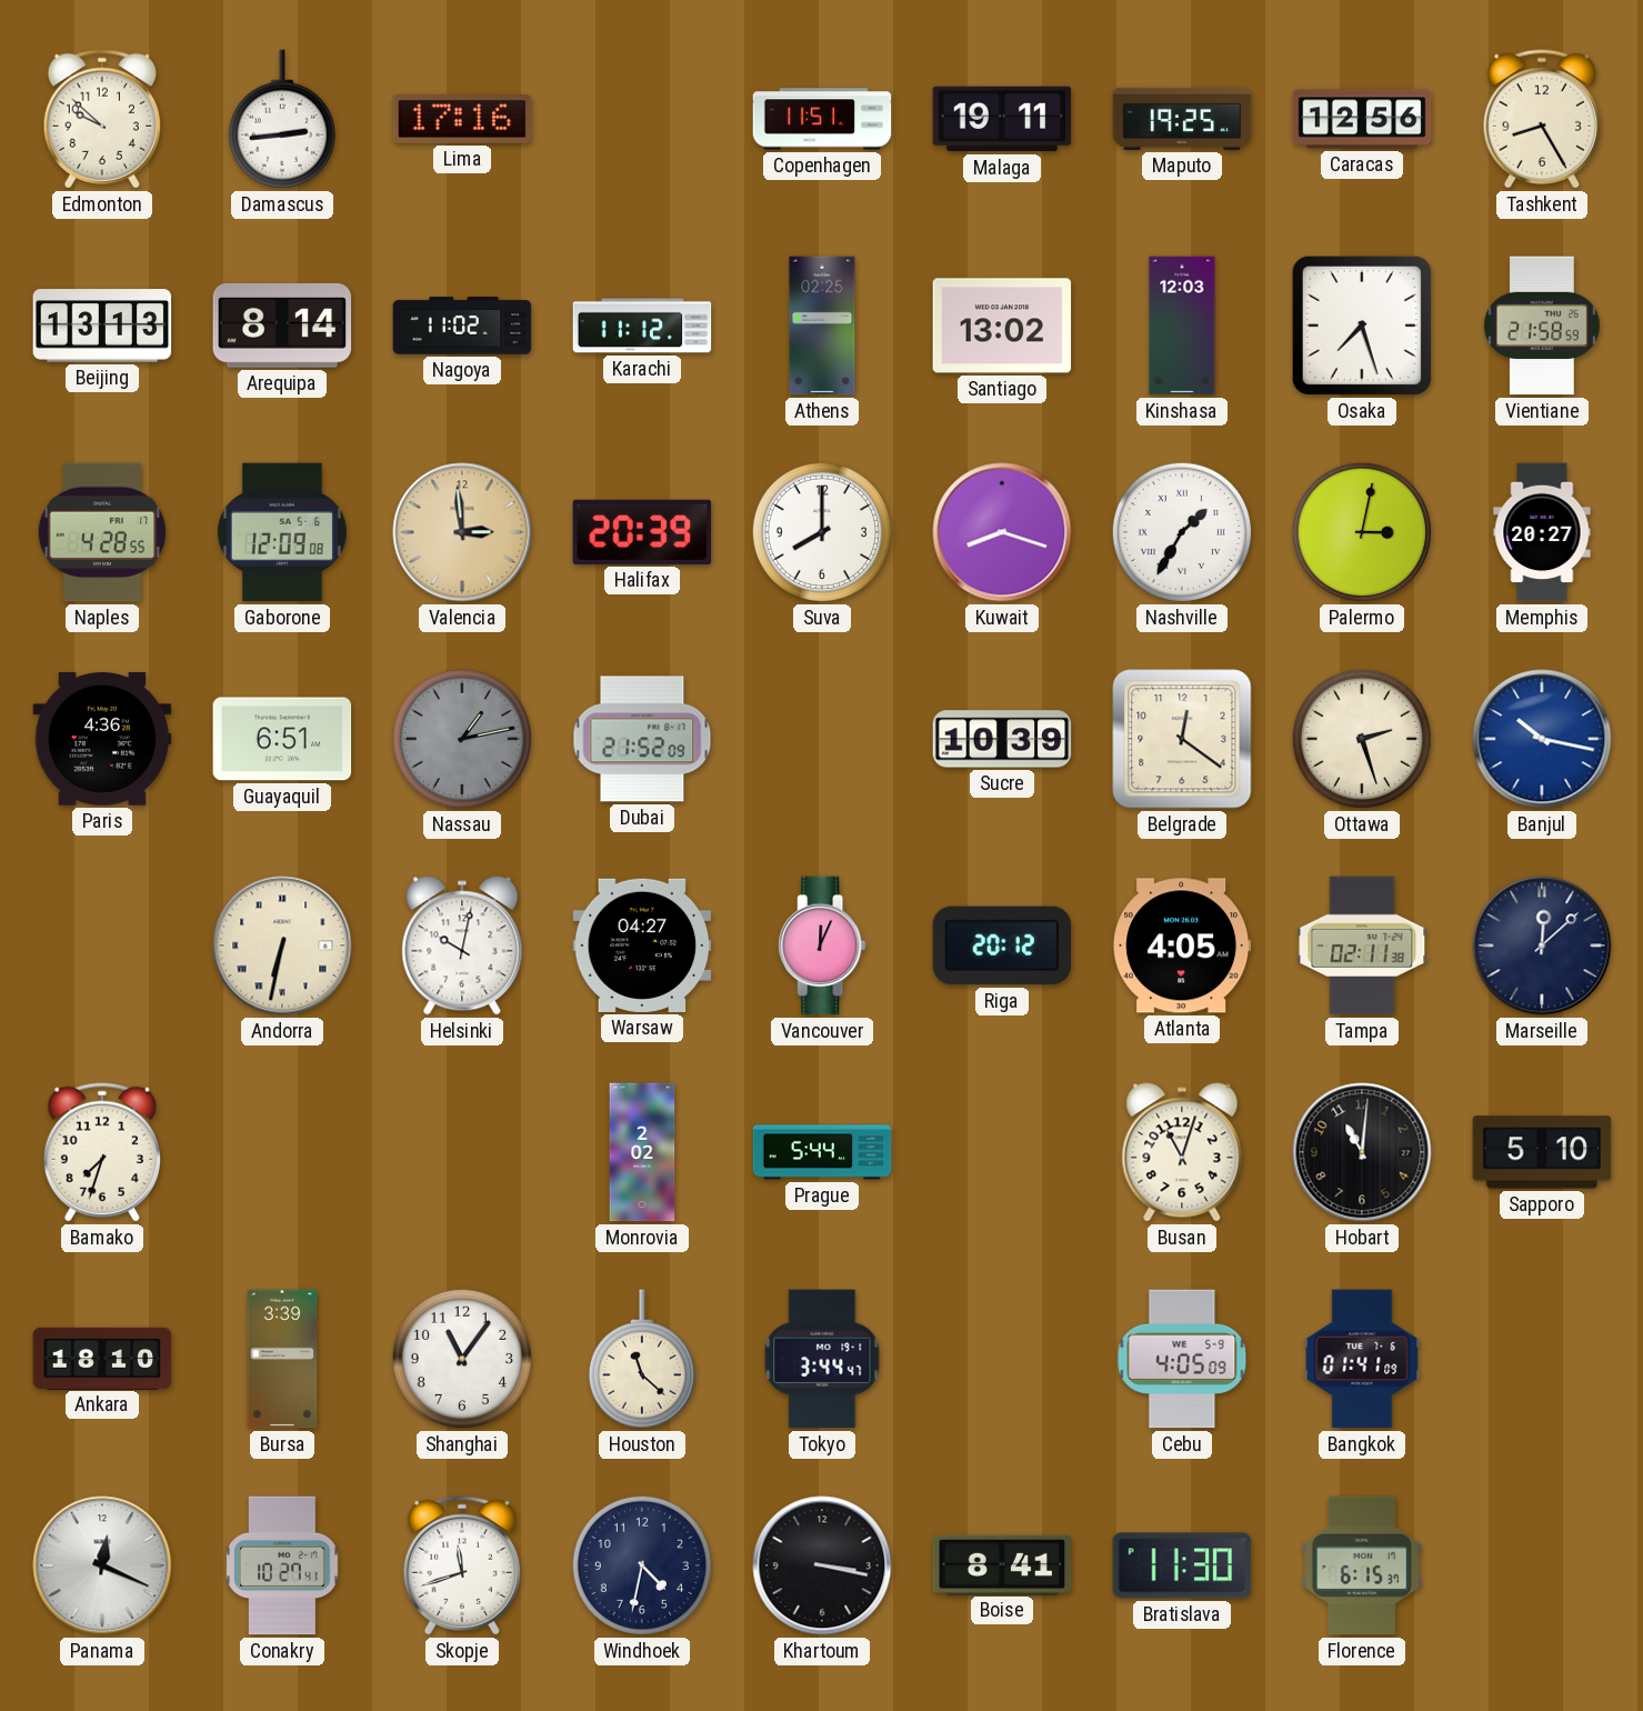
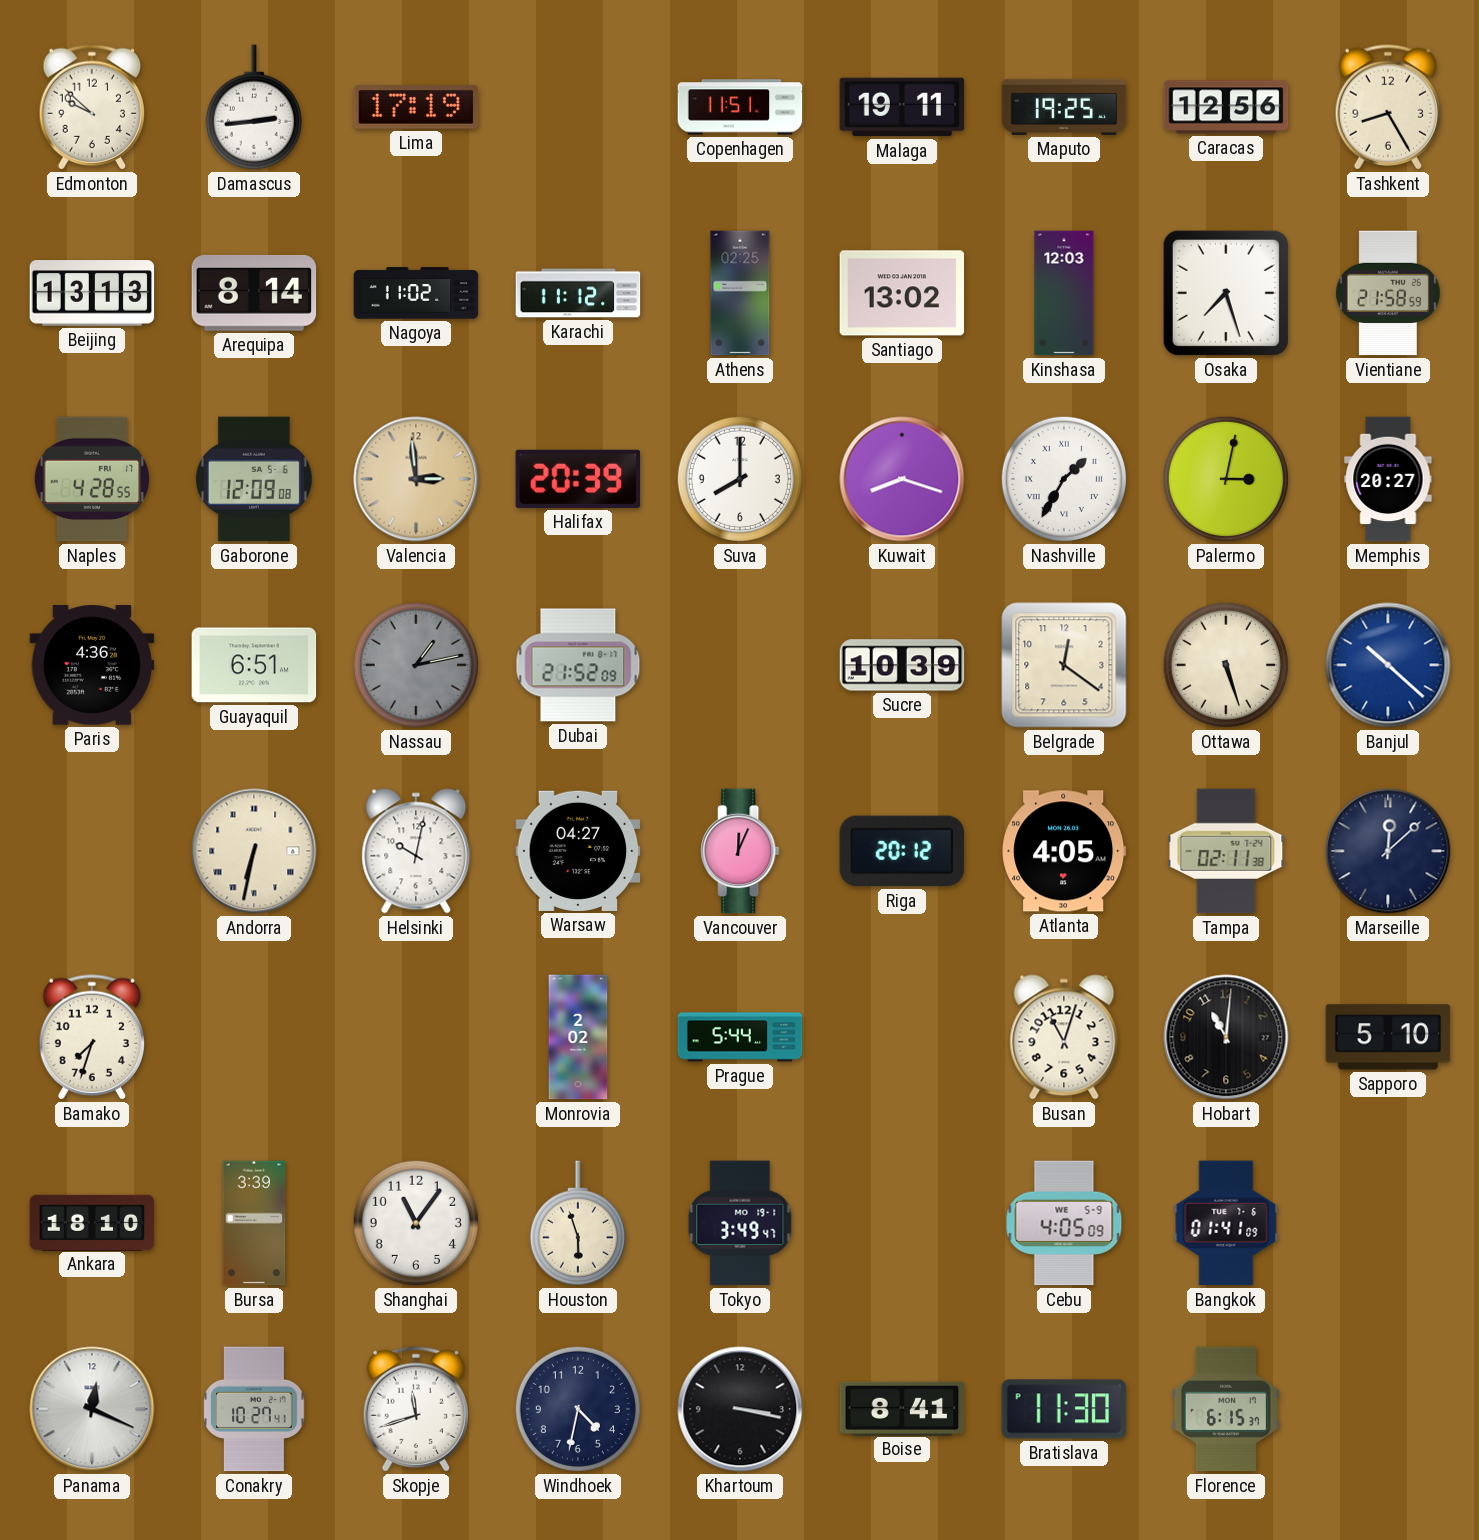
Lima: 17:16 -> 17:19 (416, 107)
Ottawa: 2:27 -> 5:27 (1226, 665)
Banjul: 10:17 -> 10:22 (1388, 665)
Houston: 11:22 -> 5:57 (578, 1223)
Tokyo: 3:44 -> 3:49 (740, 1223)
